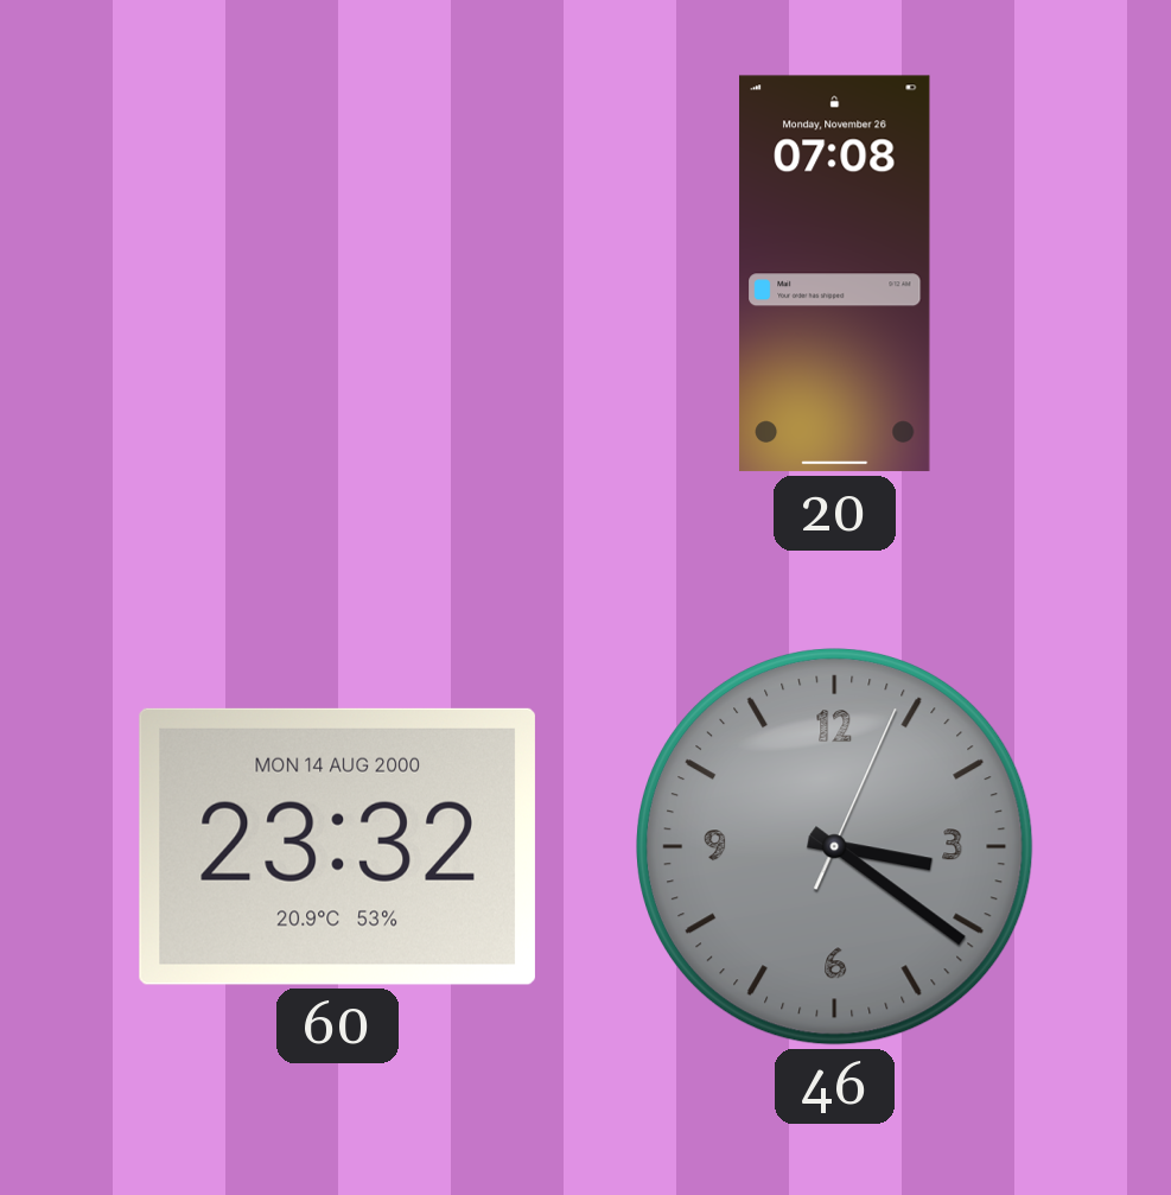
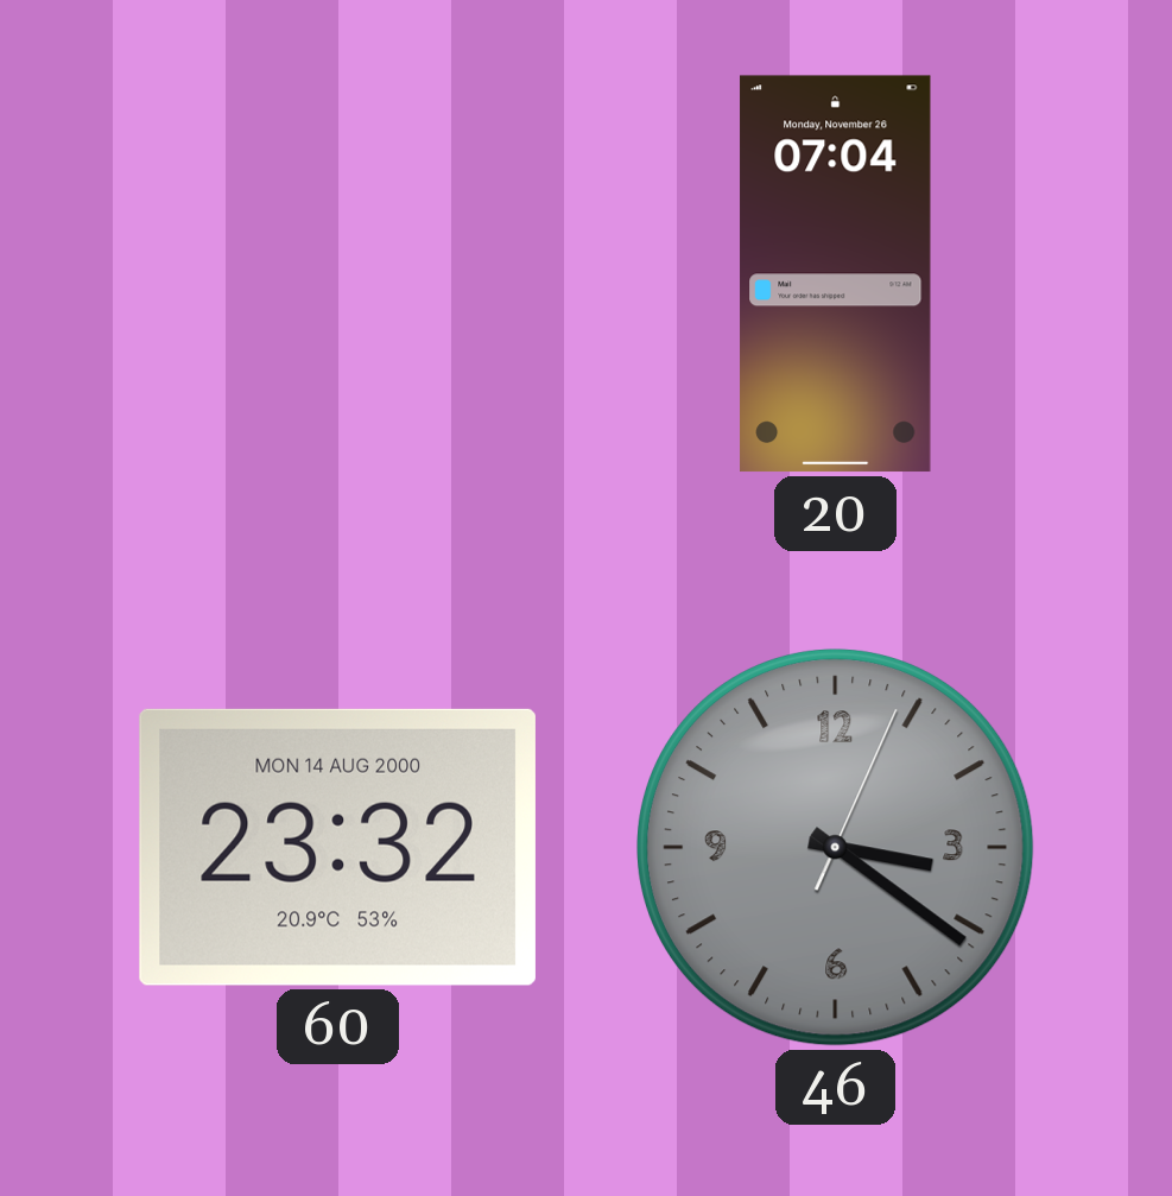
20: 07:08 -> 07:04 (836, 274)
